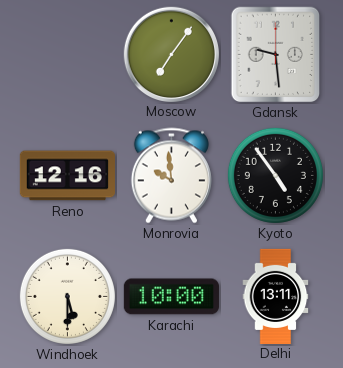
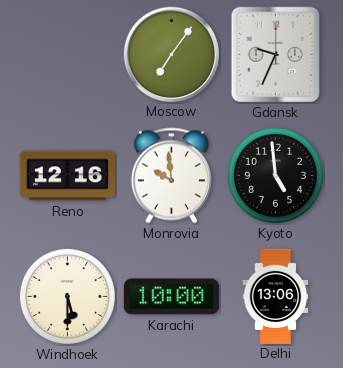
Gdansk: 9:29 -> 9:34 (276, 55)
Kyoto: 4:54 -> 4:59 (275, 175)
Delhi: 13:11 -> 13:06 (276, 296)
